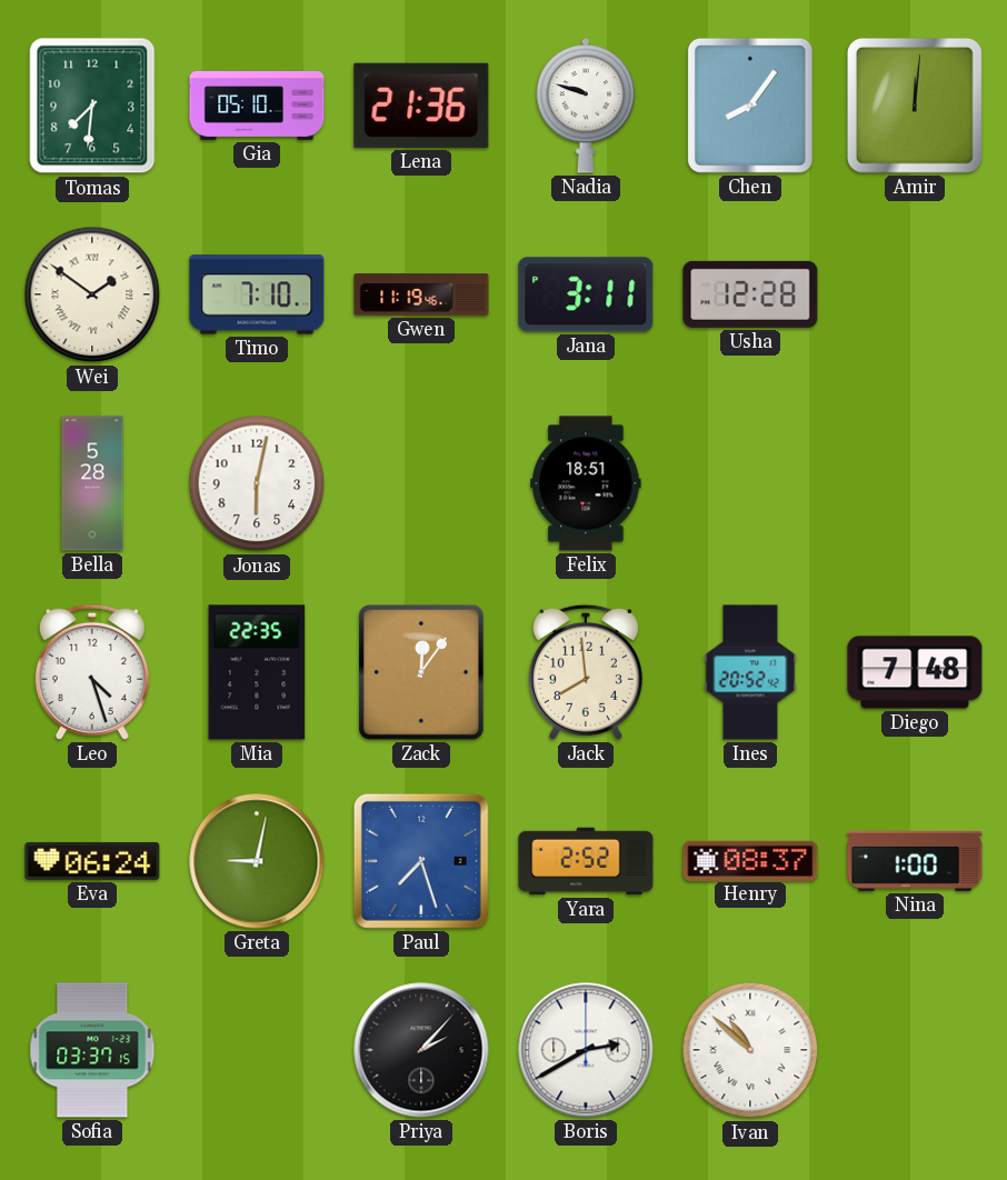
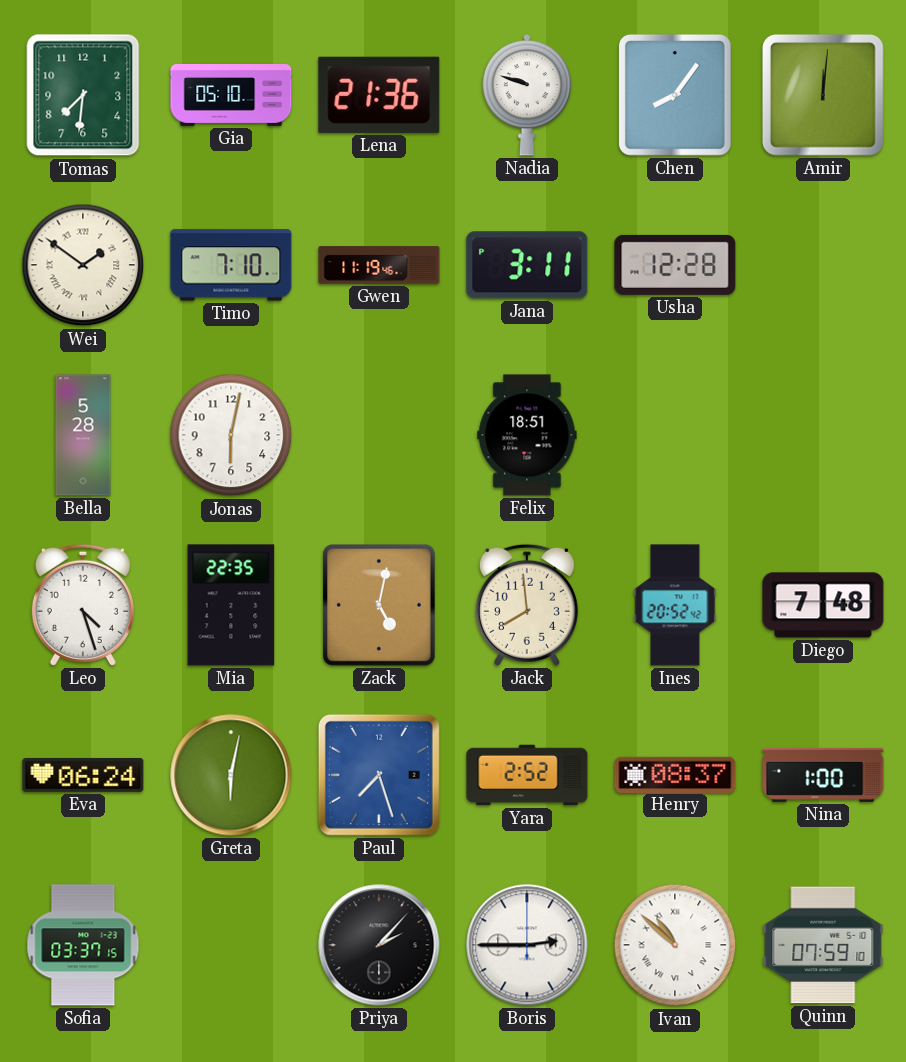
Zack: 12:06 -> 5:02 (380, 606)
Greta: 9:02 -> 6:02 (231, 775)
Boris: 2:40 -> 2:45 (527, 945)
Quinn: none -> 07:59 (823, 945)
